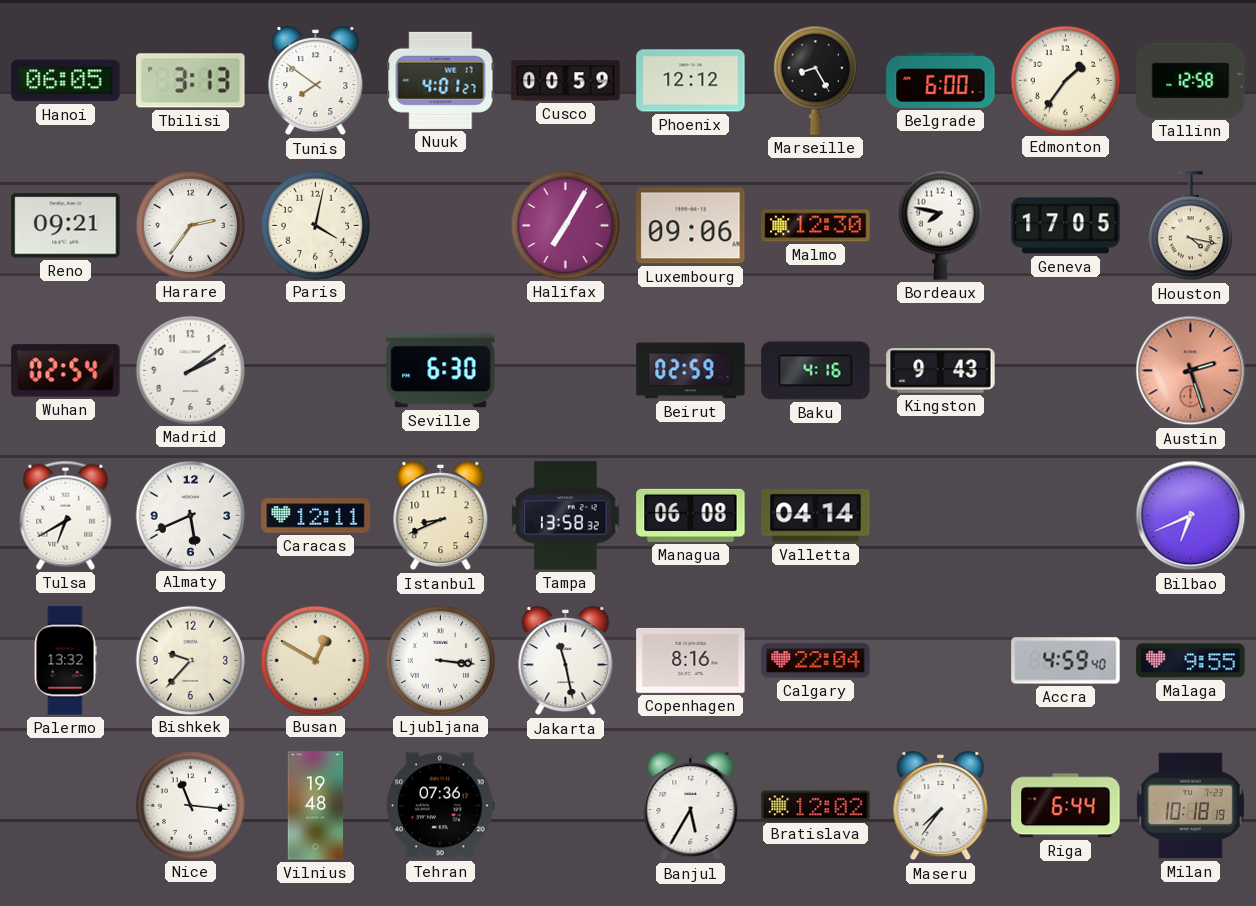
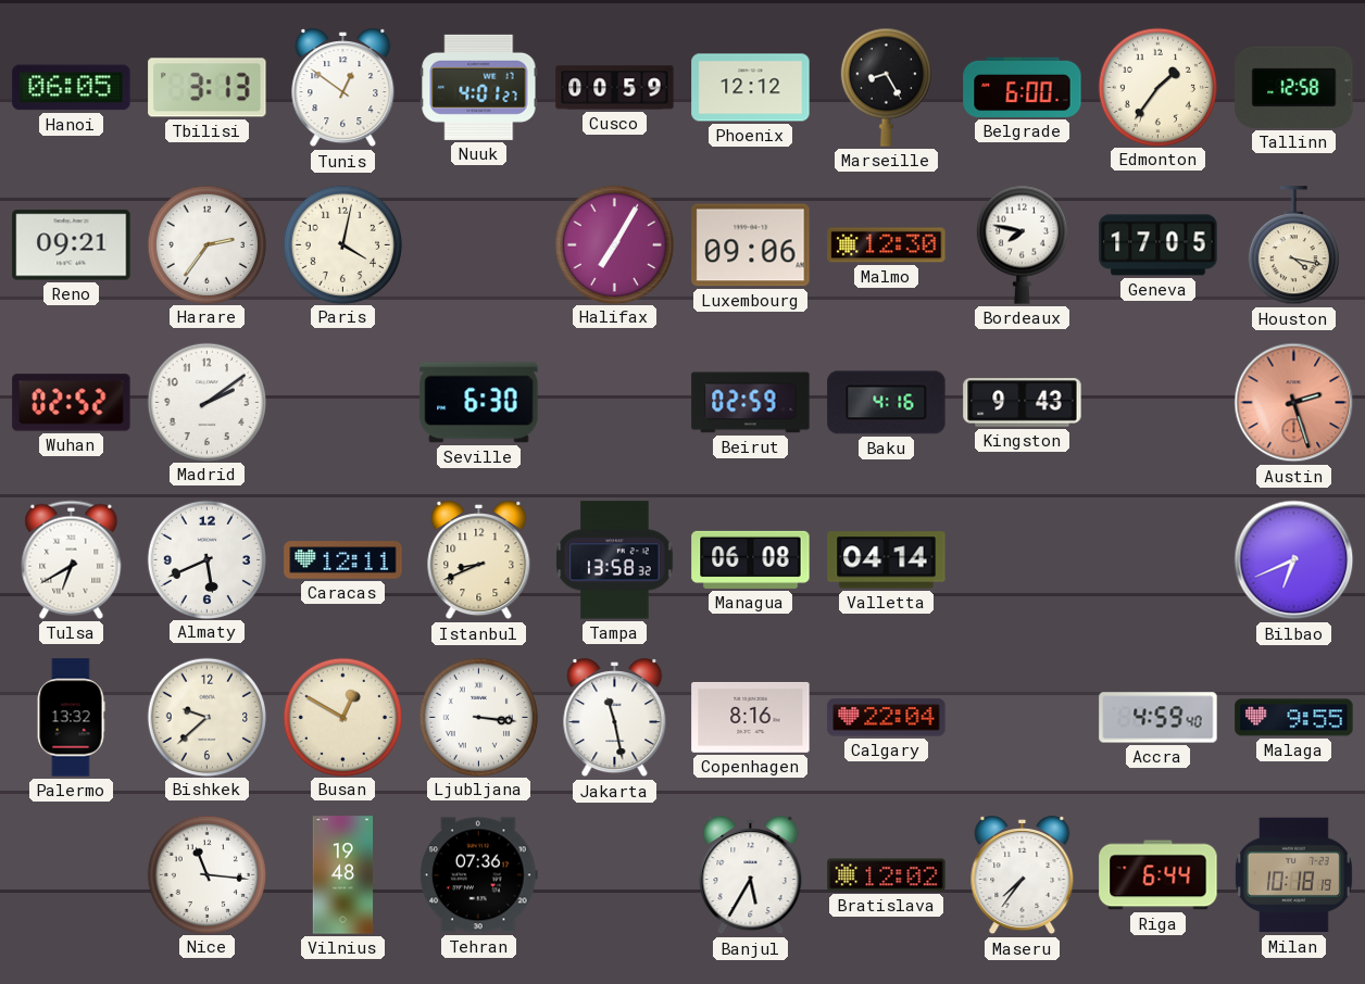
Tunis: 7:51 -> 12:51 (343, 88)
Wuhan: 02:54 -> 02:52 (72, 403)
Bishkek: 9:37 -> 9:38 (206, 717)
